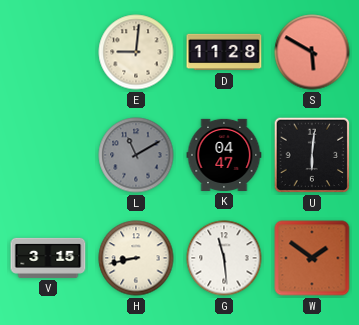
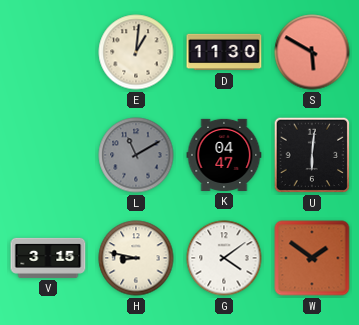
E: 9:01 -> 1:01 (136, 52)
D: 11:28 -> 11:30 (224, 52)
H: 8:43 -> 8:47 (136, 258)
G: 11:29 -> 4:09 (224, 258)
